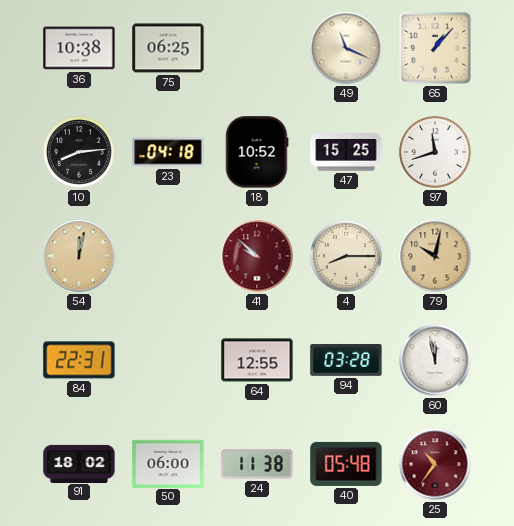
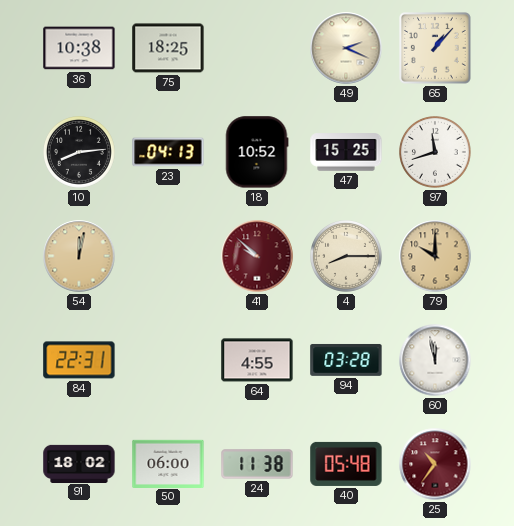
75: 06:25 -> 18:25 (168, 48)
49: 11:19 -> 2:19 (346, 48)
23: 04:18 -> 04:13 (168, 152)
79: 10:02 -> 10:00 (435, 256)
64: 12:55 -> 4:55 (257, 360)
